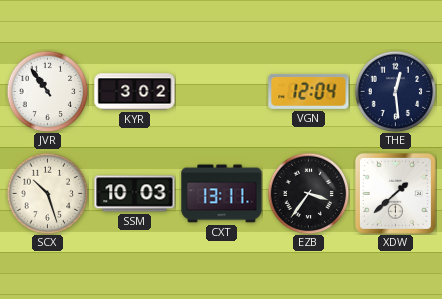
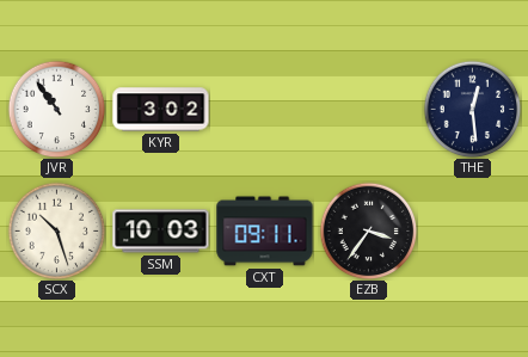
VGN: 12:04 -> none (309, 91)
CXT: 13:11 -> 09:11 (265, 232)
XDW: 1:38 -> none (396, 194)
